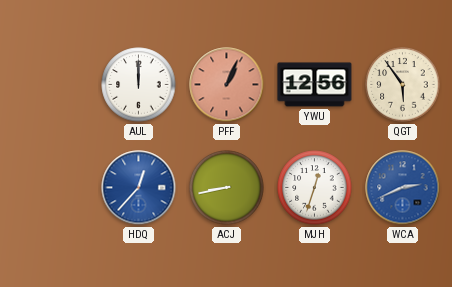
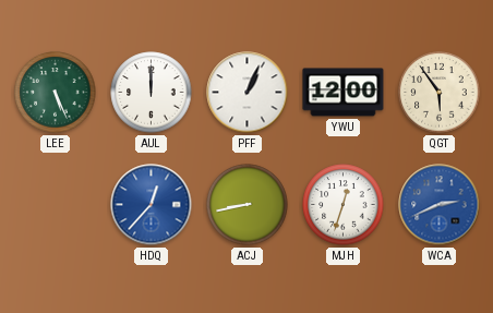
LEE: none -> 5:26 (56, 93)
PFF dial: salmon -> white (248, 93)
YWU: 12:56 -> 12:00 (344, 93)
